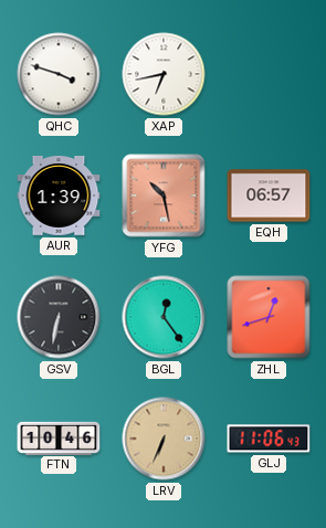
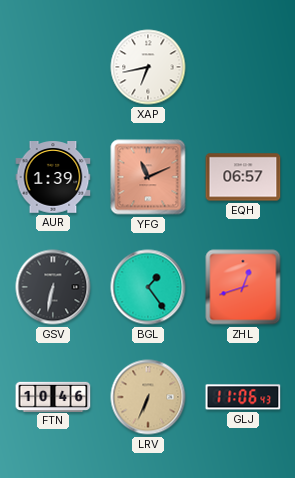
QHC: 3:48 -> none (59, 74)
YFG: 10:28 -> 11:11 (148, 177)
BGL: 12:24 -> 1:24 (148, 287)
